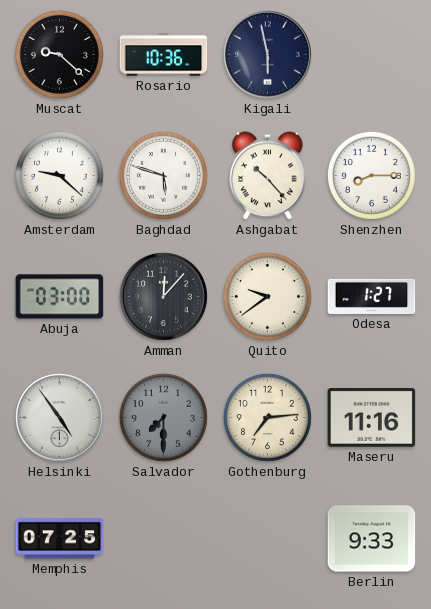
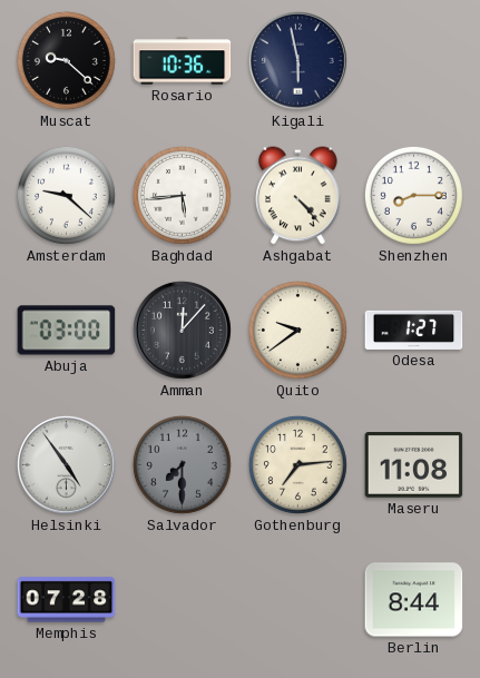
Baghdad: 5:48 -> 5:44 (182, 195)
Ashgabat: 10:23 -> 4:23 (298, 196)
Maseru: 11:16 -> 11:08 (414, 465)
Memphis: 07:25 -> 07:28 (67, 600)
Berlin: 9:33 -> 8:44 (414, 600)
